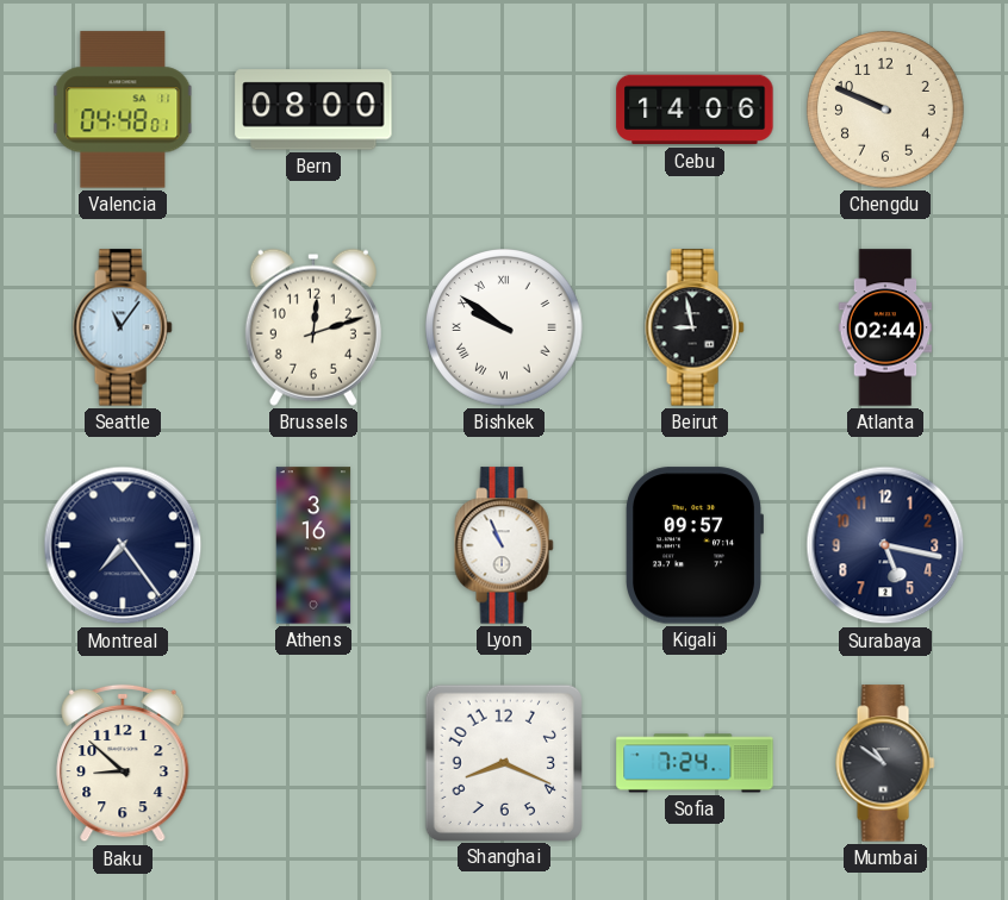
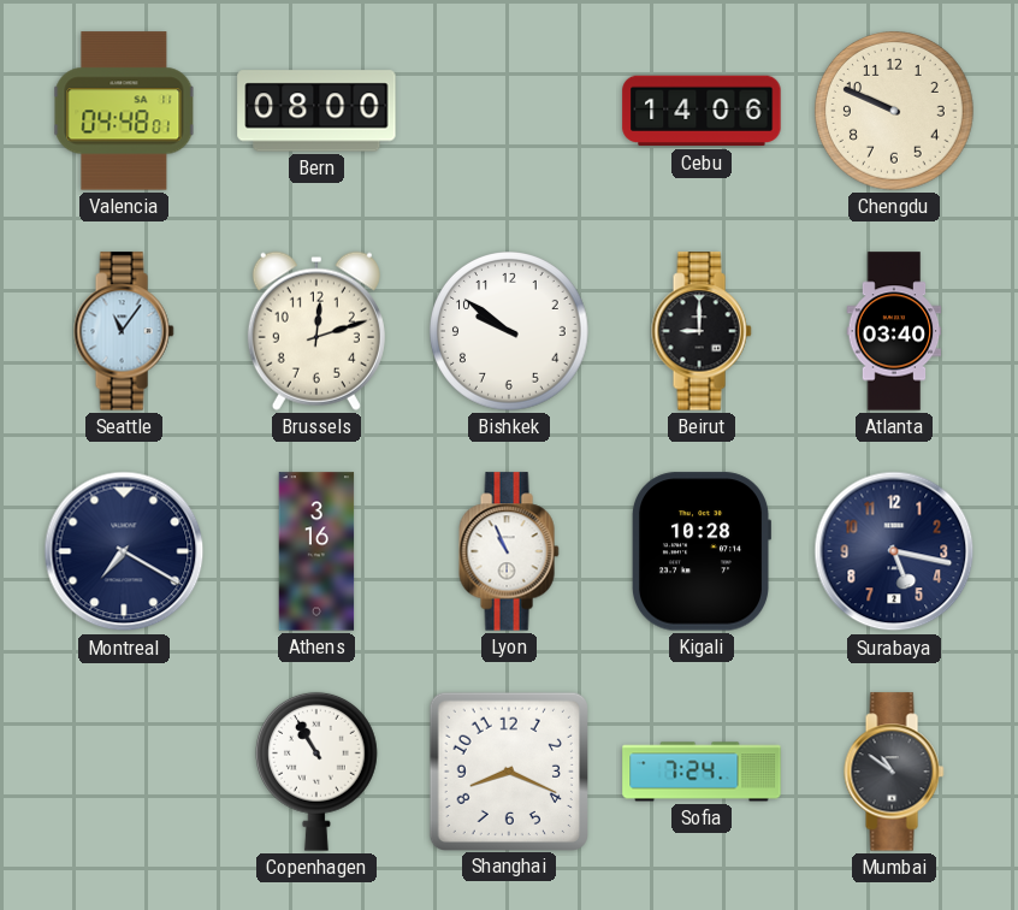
Bishkek numerals: Roman -> Arabic (510, 332)
Beirut: 8:58 -> 9:00 (702, 331)
Atlanta: 02:44 -> 03:40 (894, 331)
Montreal: 7:24 -> 7:20 (124, 551)
Kigali: 09:57 -> 10:28 (700, 551)
Baku: 8:52 -> none (123, 763)
Copenhagen: none -> 10:55 (316, 772)
